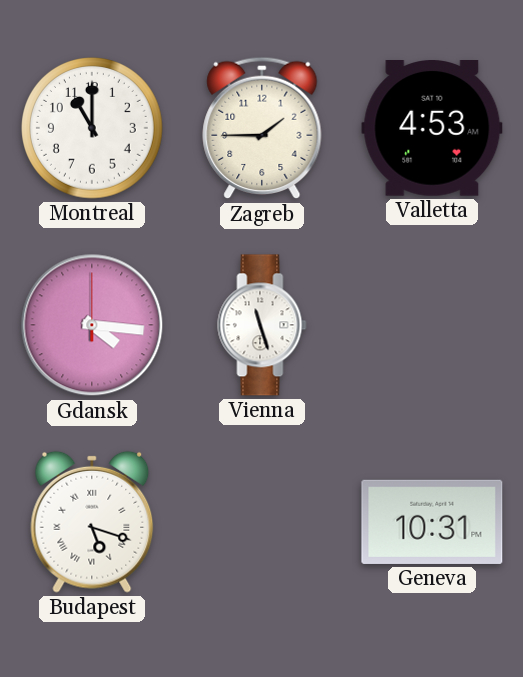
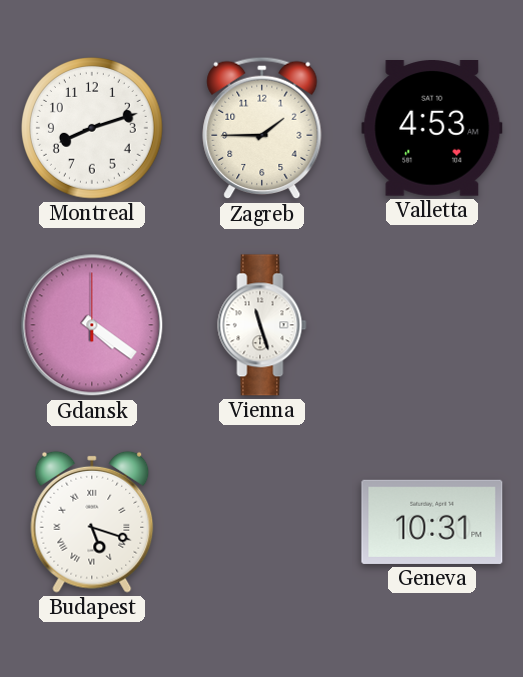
Montreal: 11:00 -> 8:12 (93, 129)
Gdansk: 4:16 -> 4:21 (92, 325)
